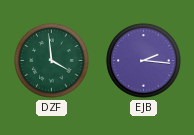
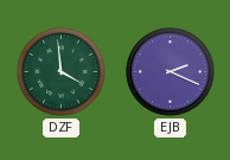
EJB: 2:16 -> 2:19 (171, 72)
